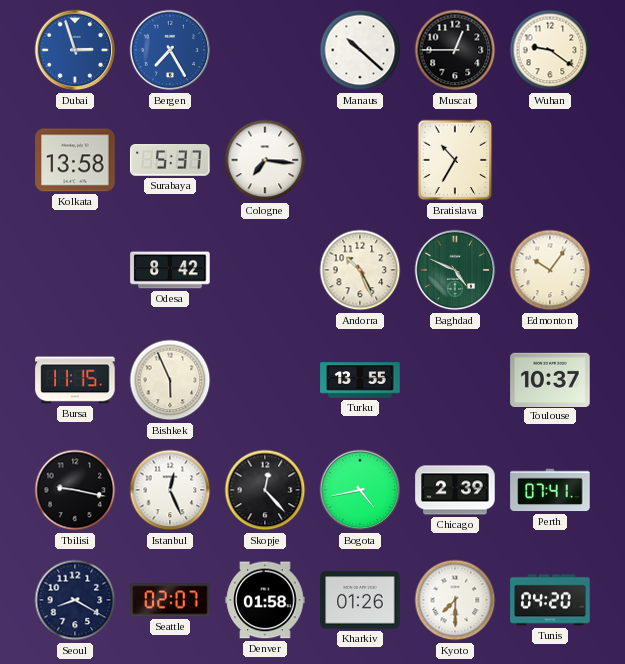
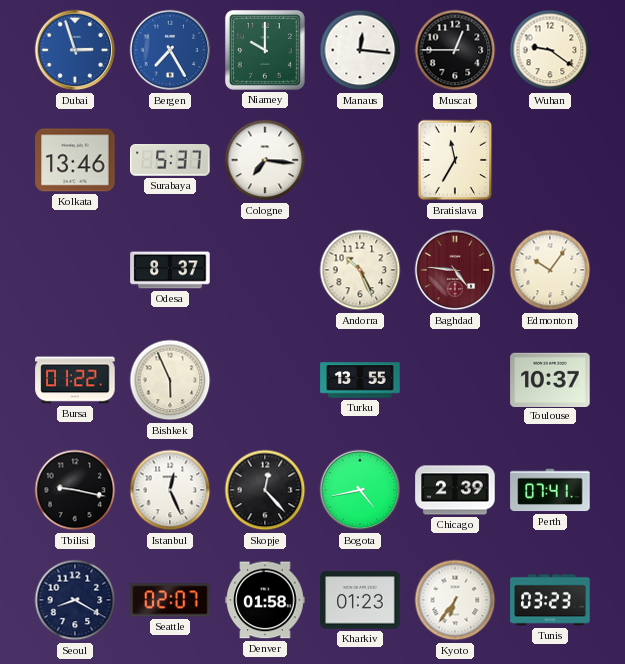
Niamey: none -> 10:00 (265, 50)
Manaus: 10:22 -> 12:16 (360, 50)
Kolkata: 13:58 -> 13:46 (75, 160)
Bratislava: 10:35 -> 11:35 (455, 160)
Odesa: 8:42 -> 8:37 (170, 270)
Baghdad: 4:49 -> 4:46 (455, 270)
Baghdad dial: green -> burgundy (455, 270)
Bursa: 11:15 -> 01:22 (75, 380)
Kharkiv: 01:26 -> 01:23 (360, 600)
Kyoto: 7:30 -> 6:36 (455, 600)
Tunis: 04:20 -> 03:23 (550, 600)
